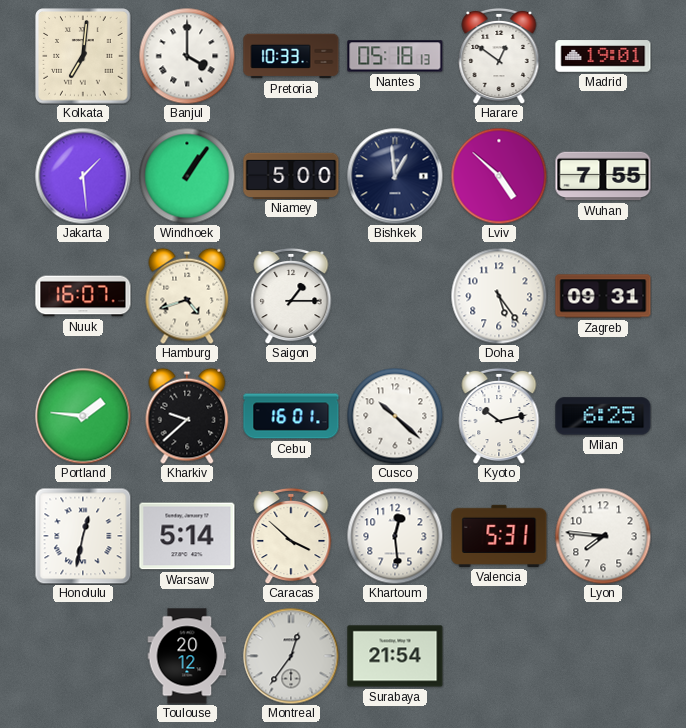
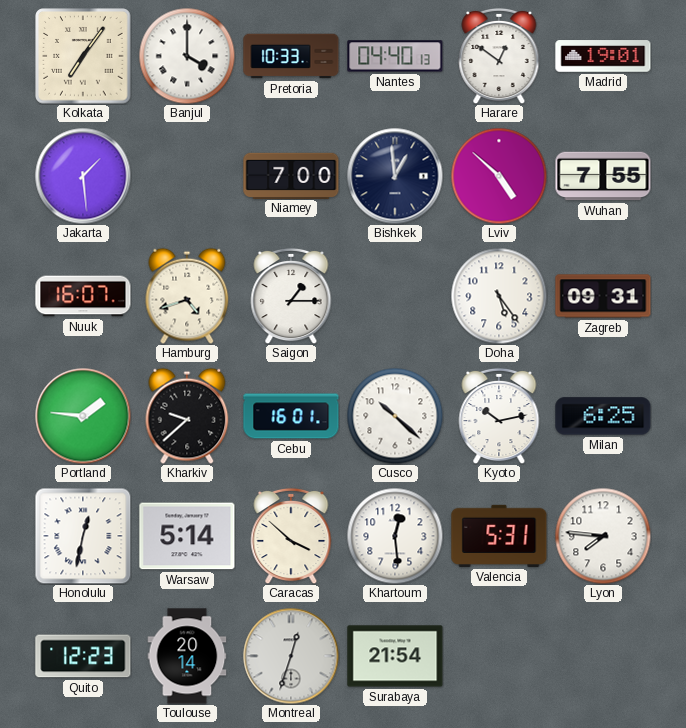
Kolkata: 7:01 -> 7:06 (83, 56)
Nantes: 05:18 -> 04:40 (395, 56)
Windhoek: 1:06 -> none (187, 176)
Niamey: 5:00 -> 7:00 (291, 175)
Quito: none -> 12:23 (83, 656)
Toulouse: 20:12 -> 20:14 (187, 656)
Montreal: 12:36 -> 12:33 (291, 656)
